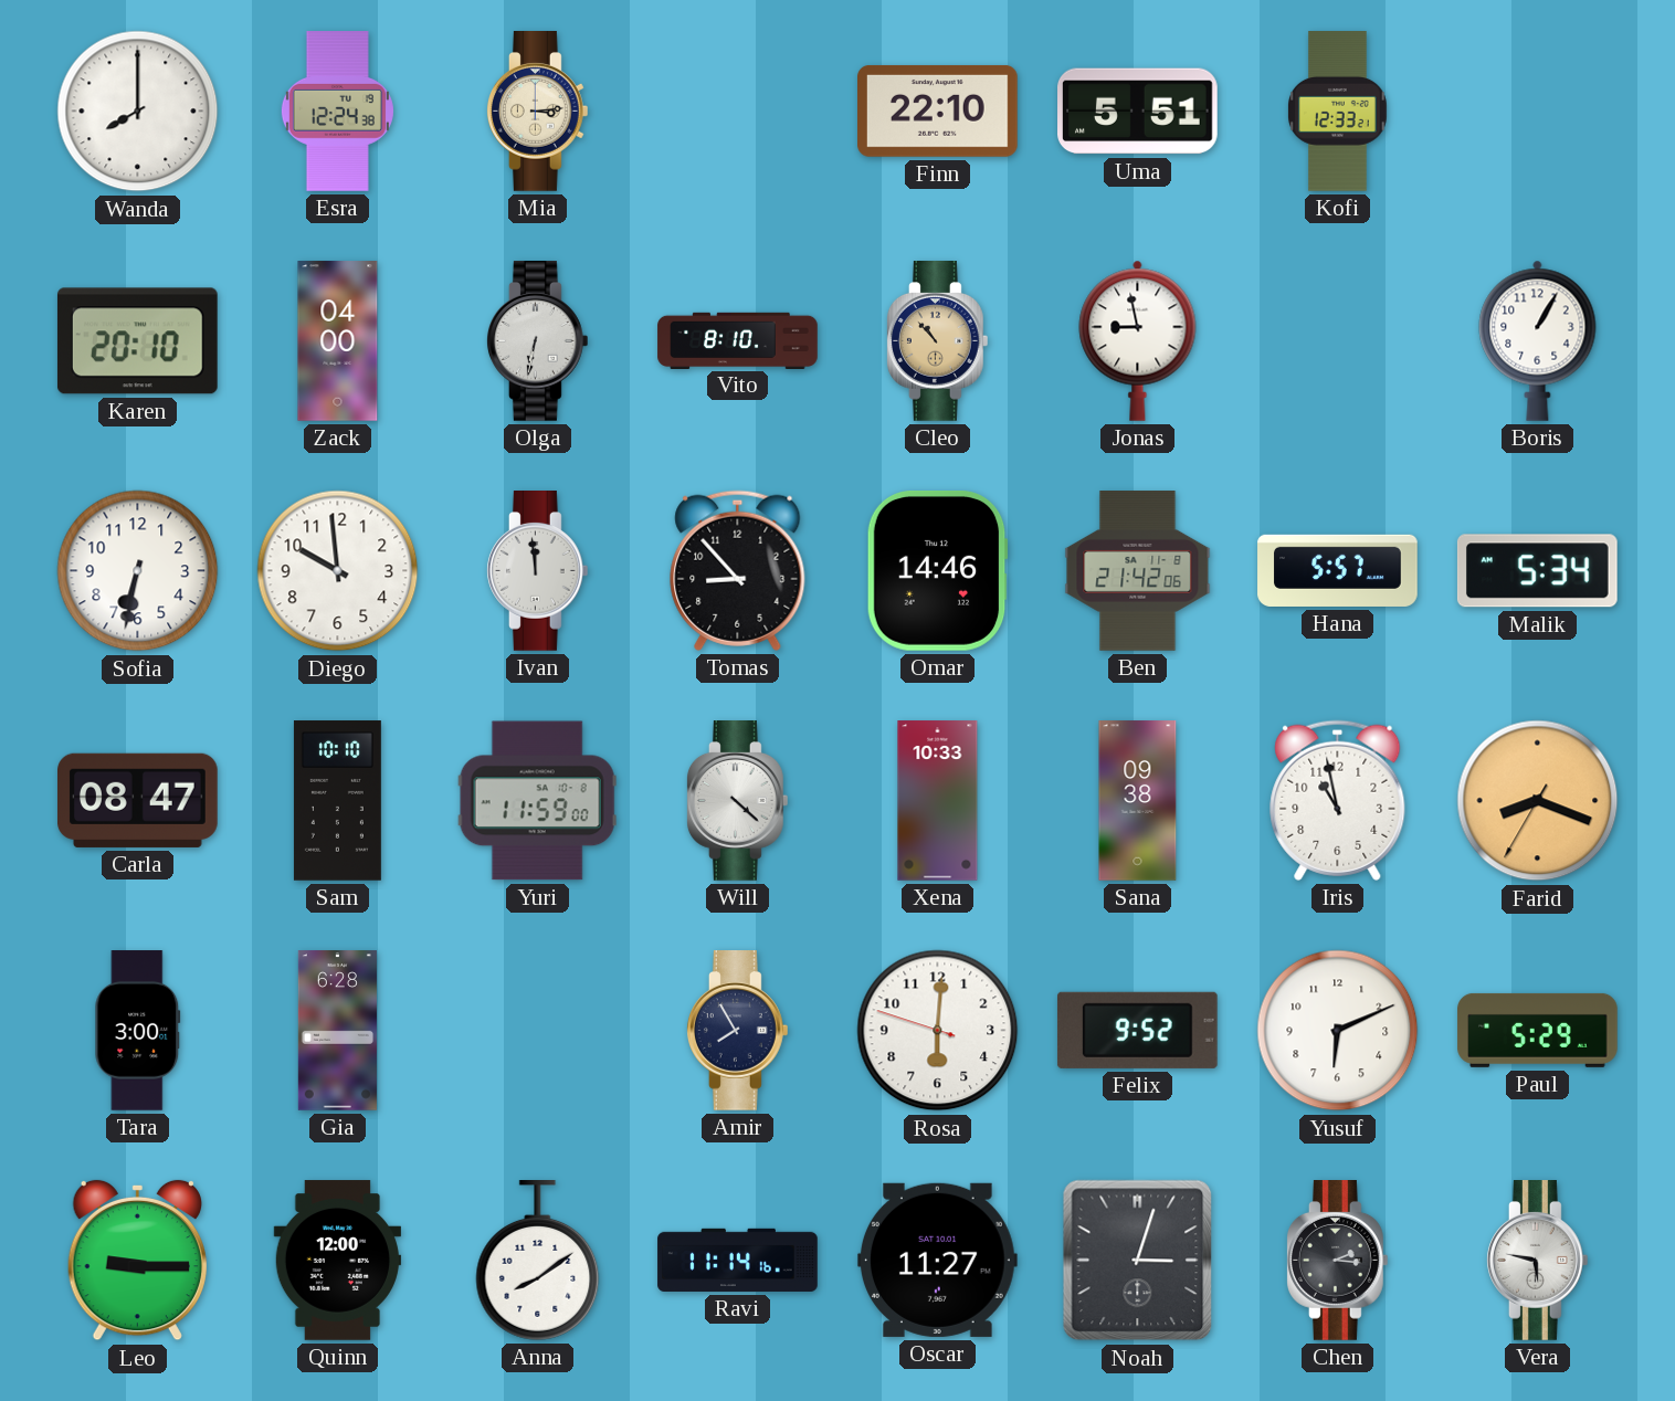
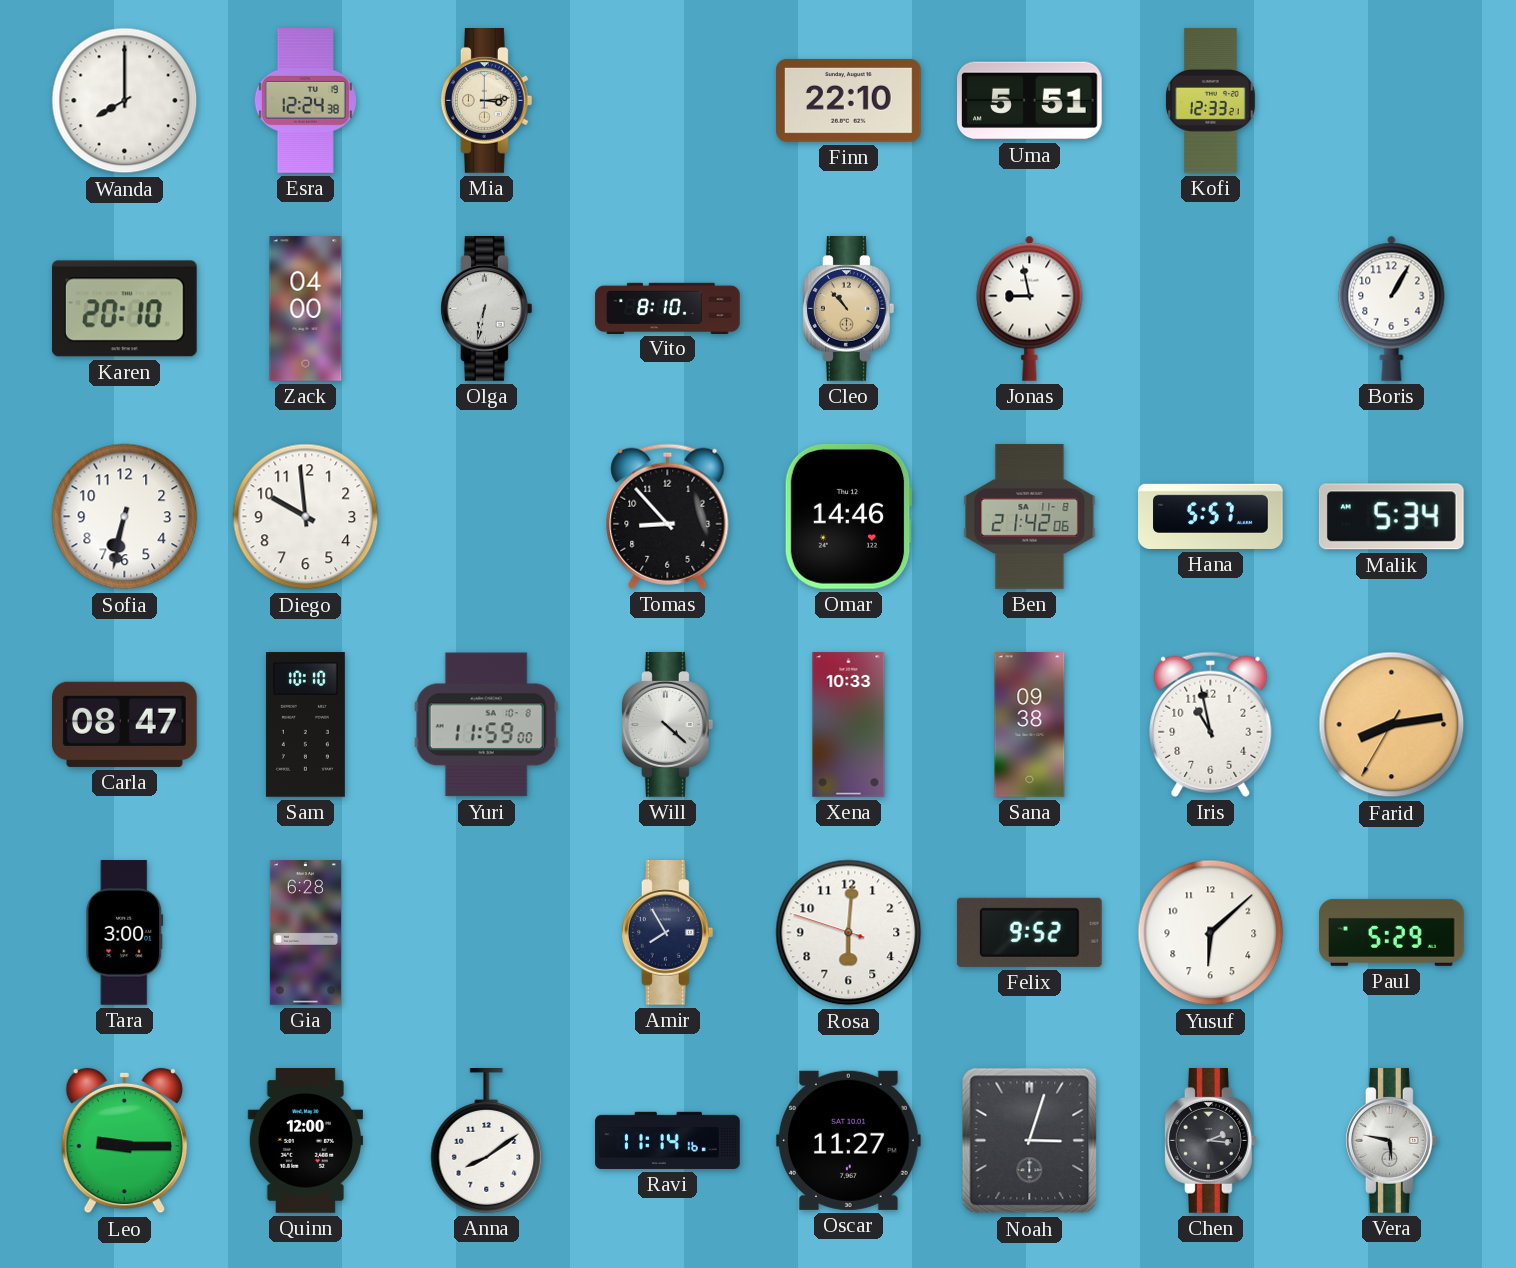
Ivan: 11:59 -> none (537, 571)
Farid: 8:18 -> 8:13 (1392, 725)
Yusuf: 6:11 -> 6:08 (1211, 933)
